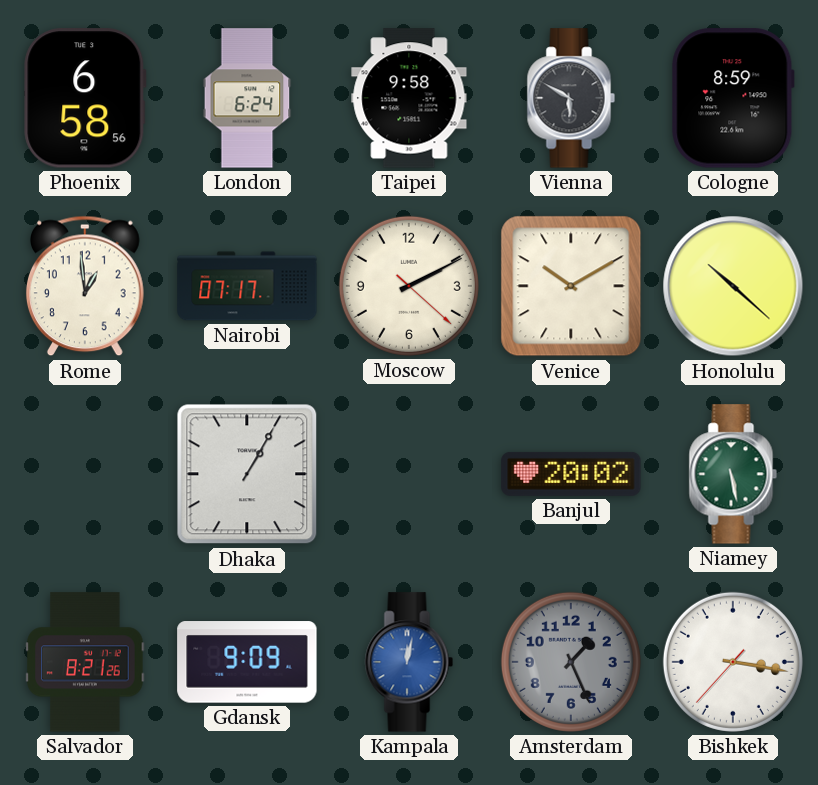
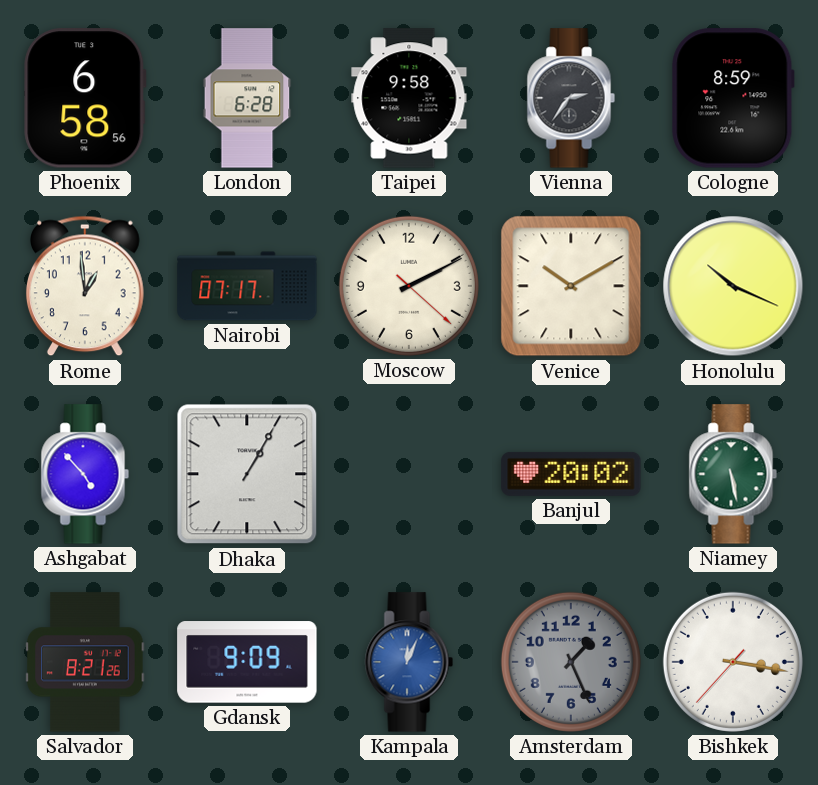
London: 6:24 -> 6:28 (247, 98)
Vienna: 5:50 -> 2:36 (571, 98)
Honolulu: 10:22 -> 10:19 (733, 286)
Ashgabat: none -> 4:53 (85, 474)
Kampala: 12:02 -> 12:04 (409, 662)
